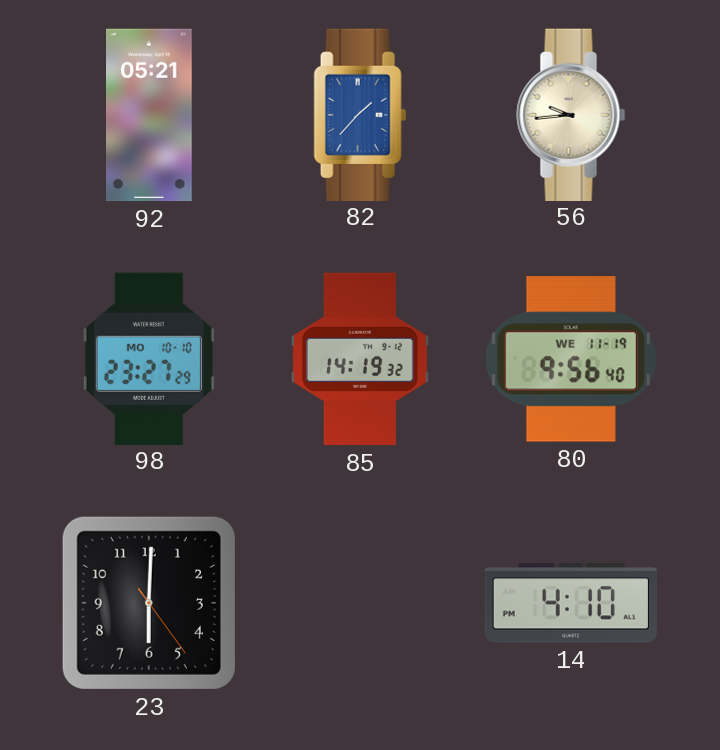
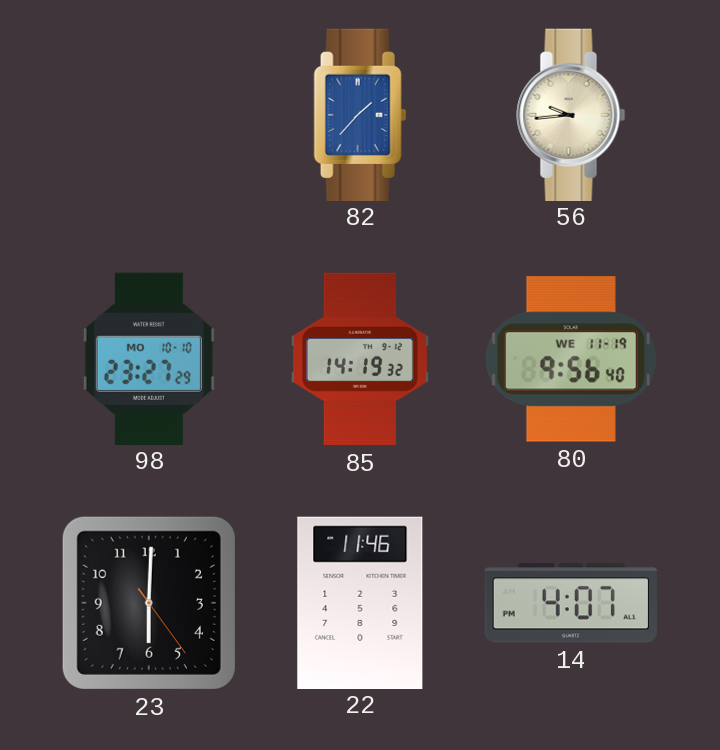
92: 05:21 -> none (150, 115)
22: none -> 11:46 (360, 602)
14: 4:10 -> 4:07 (571, 603)
